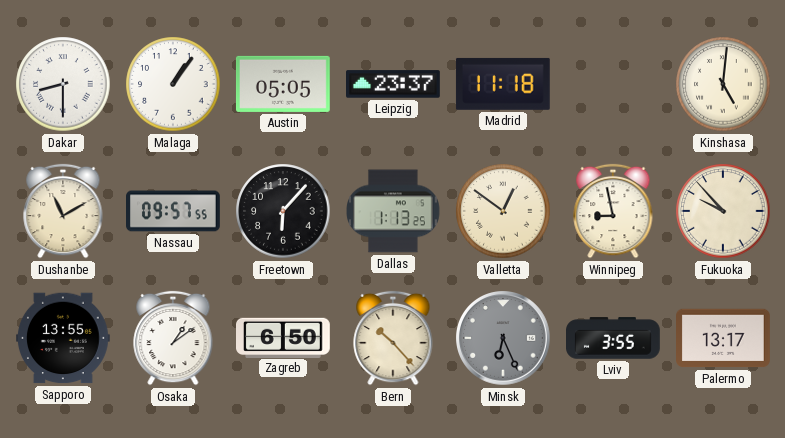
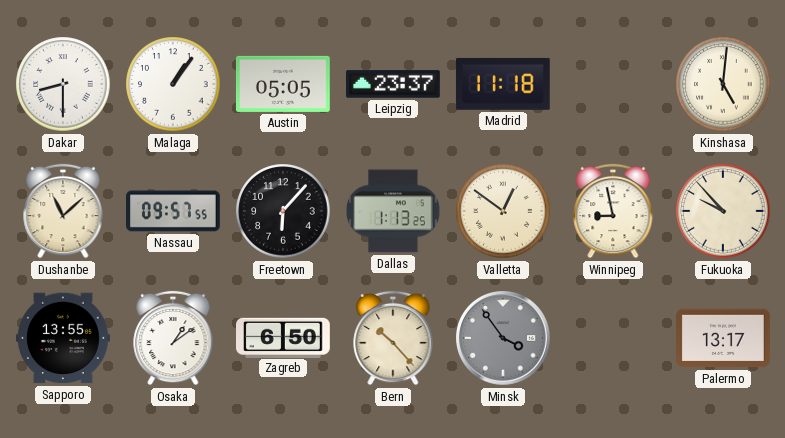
Dushanbe: 11:10 -> 11:08 (63, 211)
Minsk: 6:26 -> 3:54 (504, 339)
Lviv: 3:55 -> none (614, 338)
